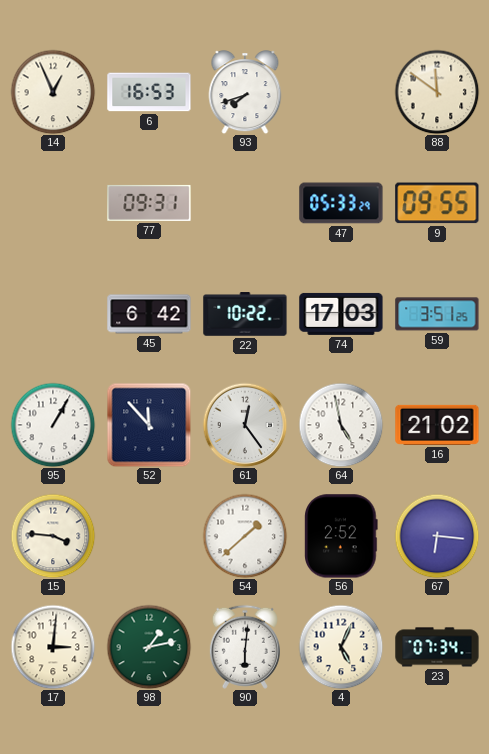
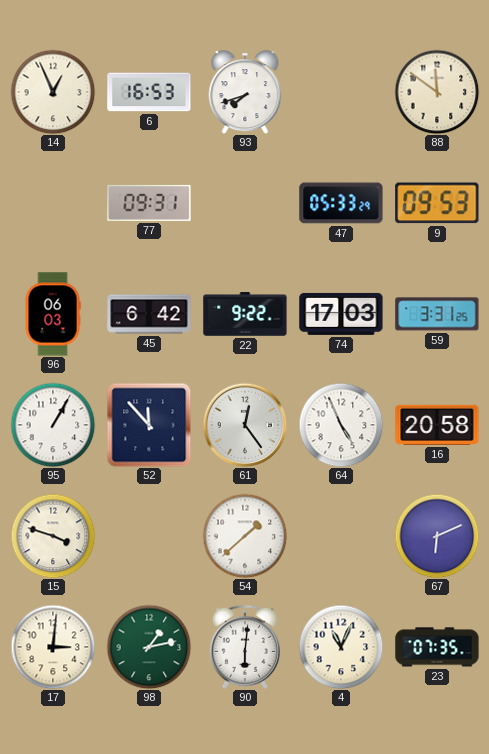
9: 09:55 -> 09:53 (437, 203)
96: none -> 06:03 (53, 314)
22: 10:22 -> 9:22 (245, 314)
59: 3:51 -> 3:31 (437, 314)
64: 4:58 -> 4:56 (341, 425)
16: 21:02 -> 20:58 (437, 425)
15: 3:46 -> 3:48 (53, 536)
56: 2:52 -> none (341, 536)
67: 6:16 -> 6:11 (437, 536)
4: 5:04 -> 11:04 (341, 647)
23: 07:34 -> 07:35 (437, 647)
